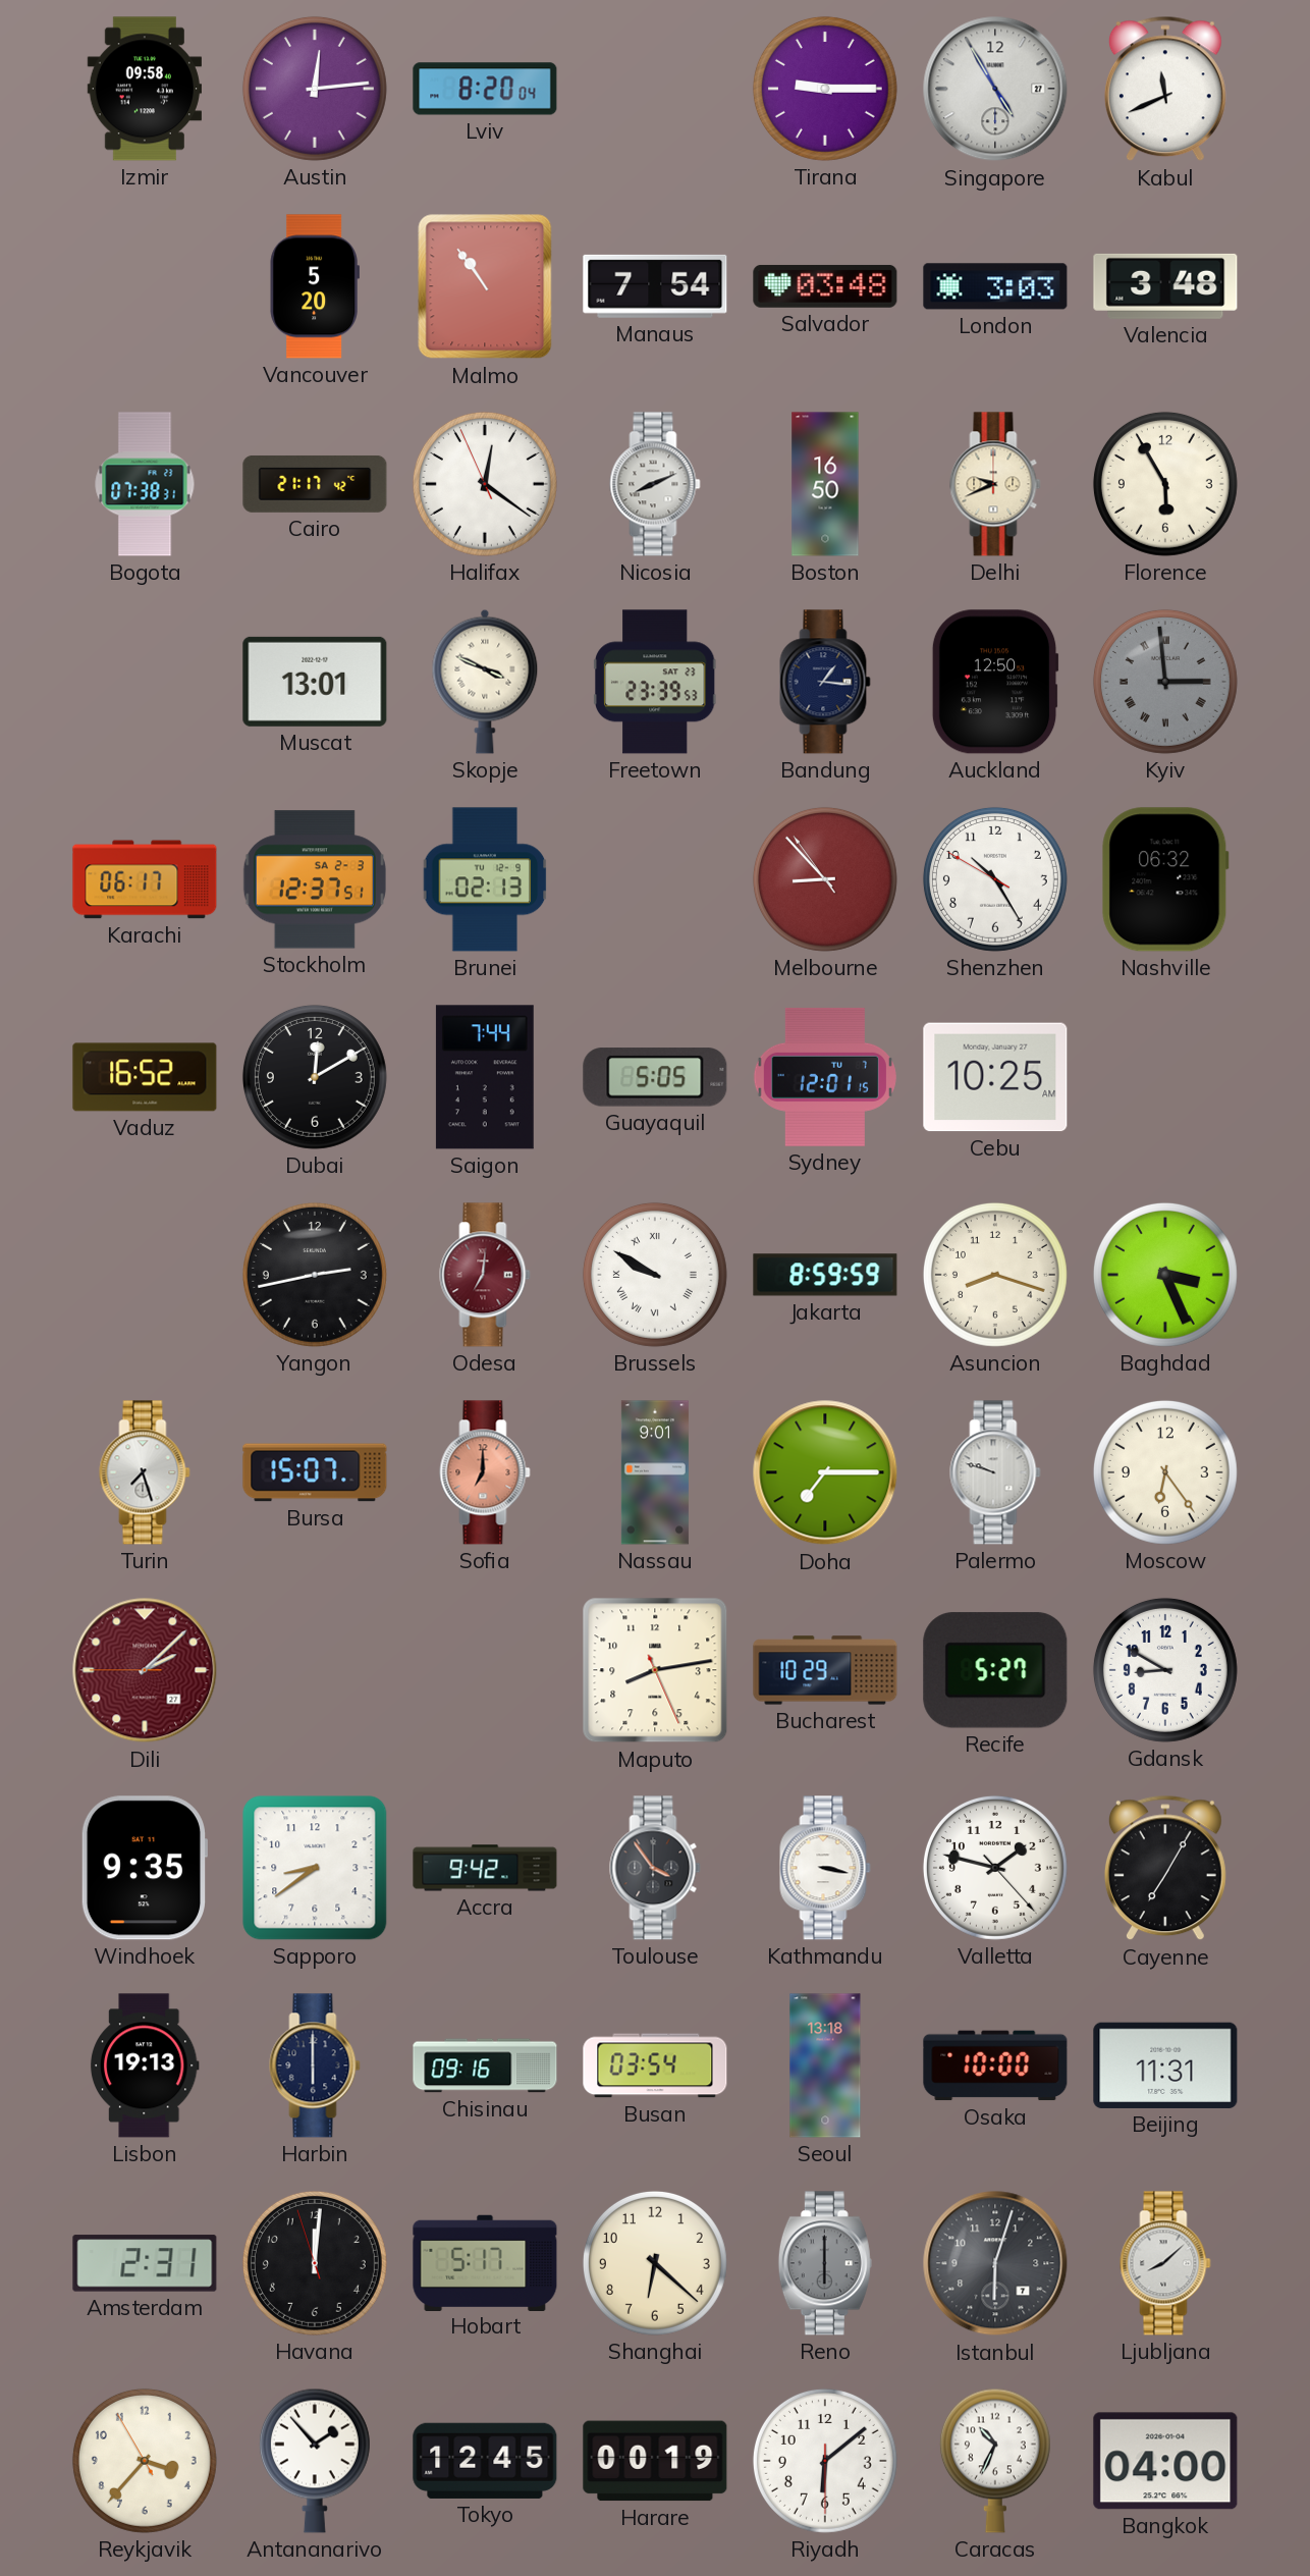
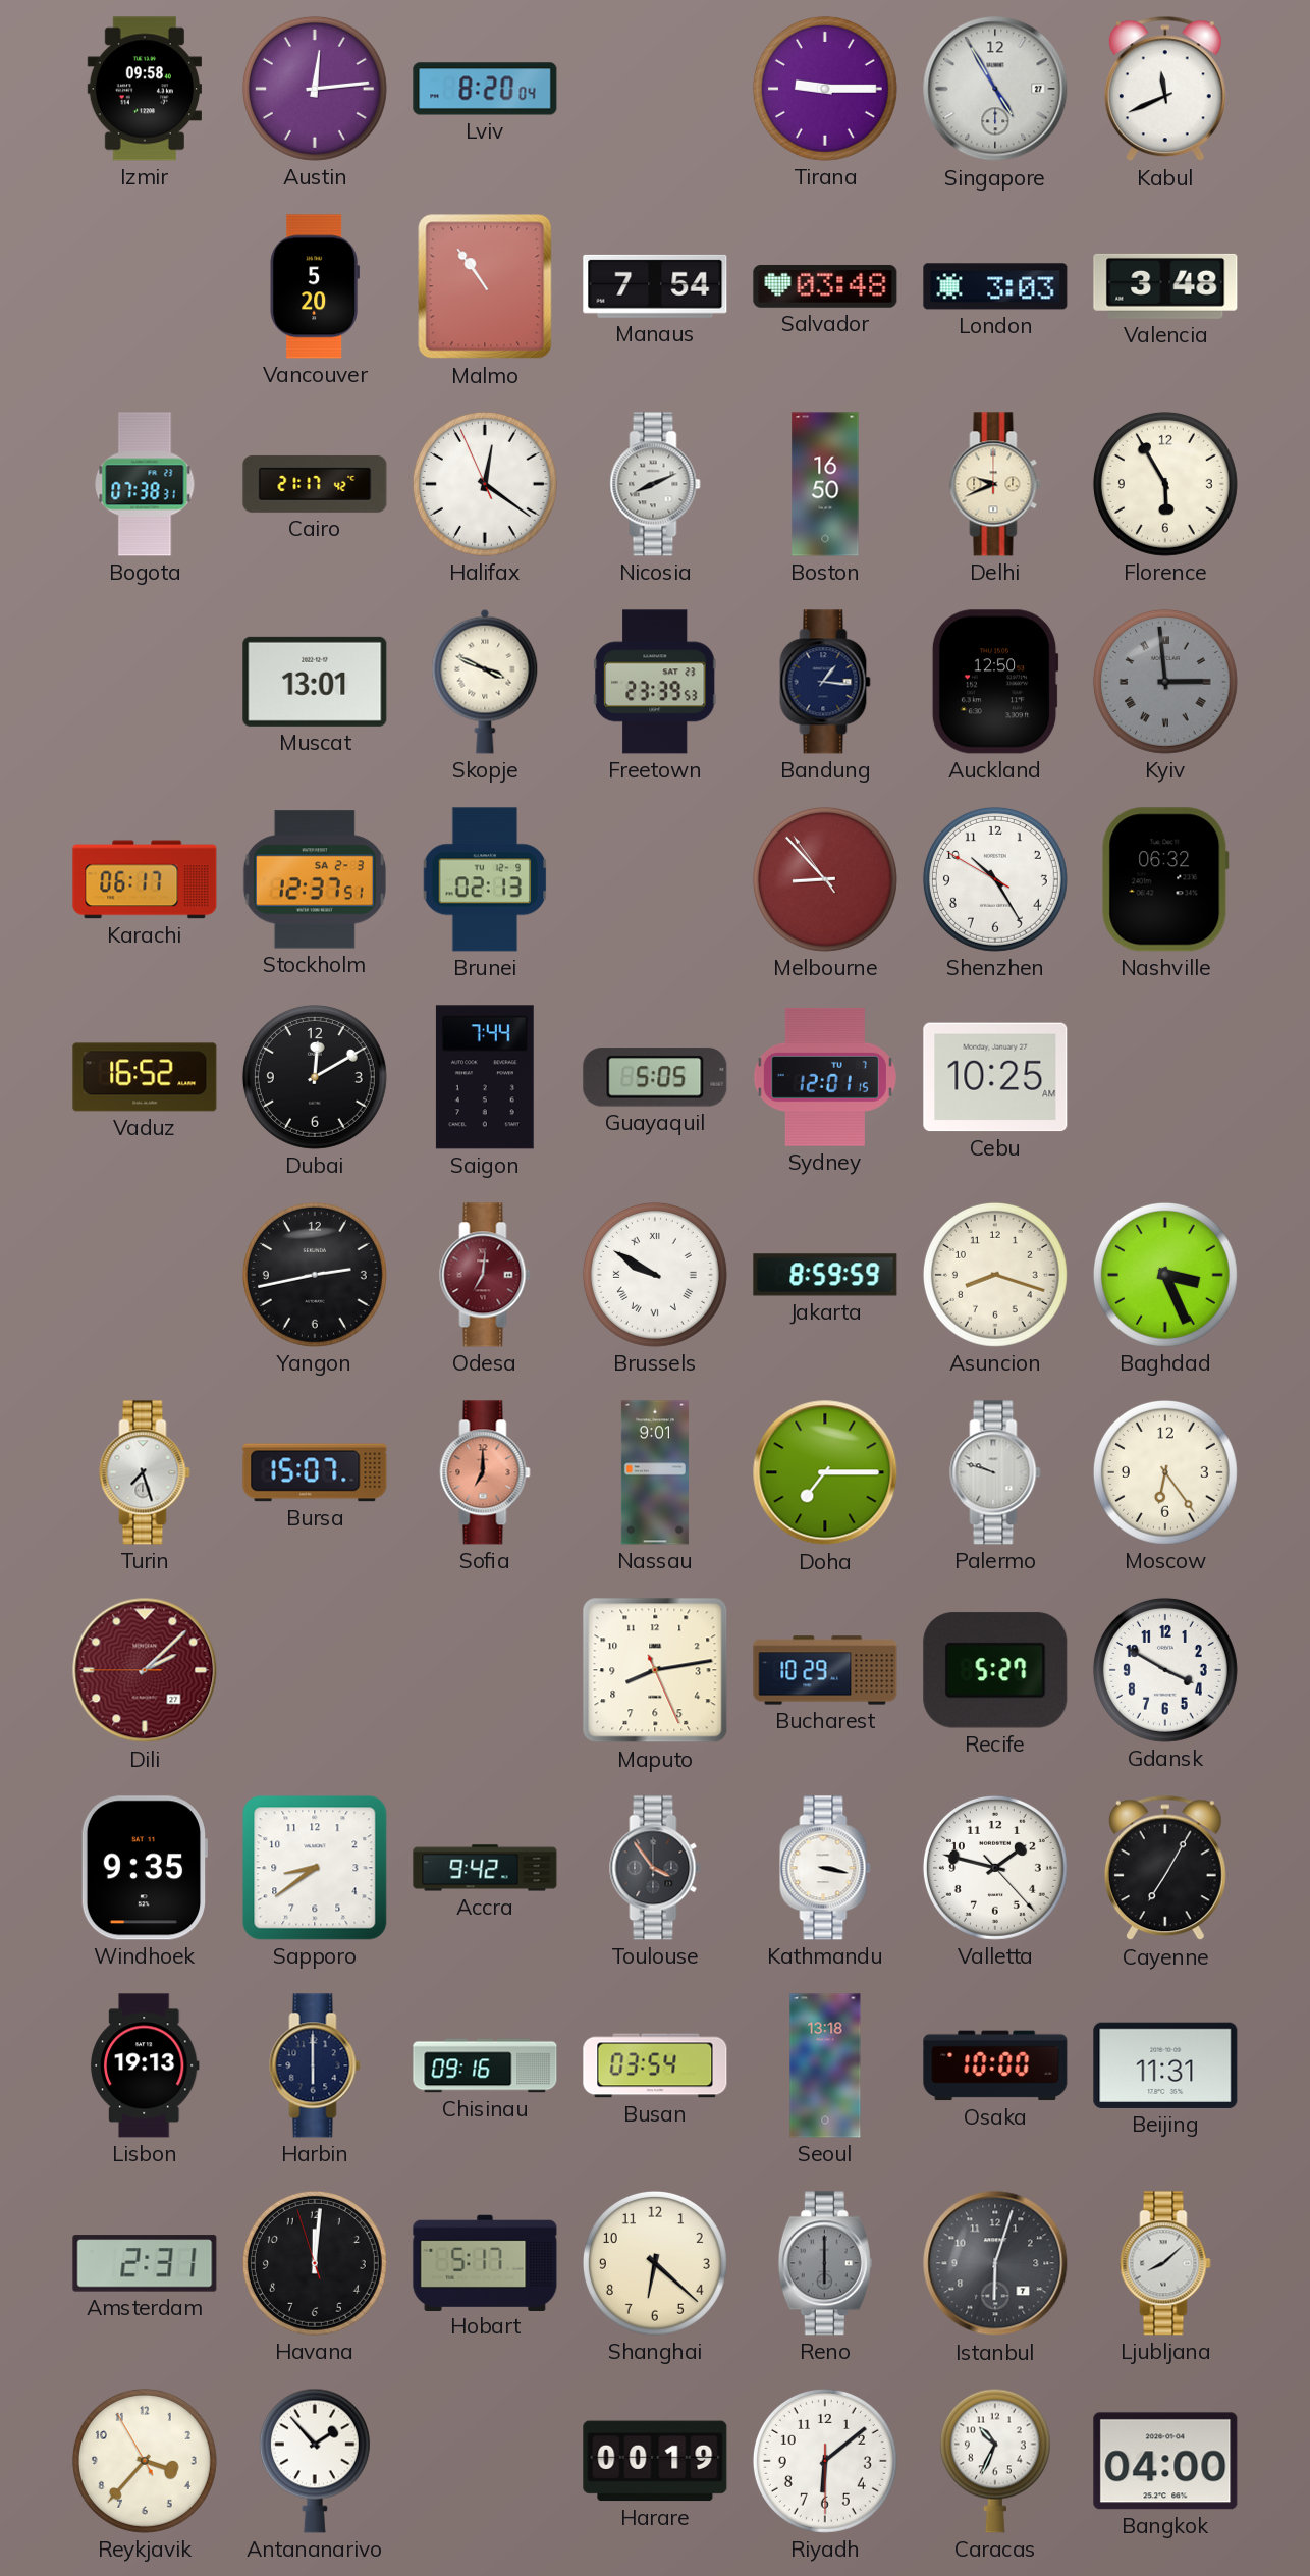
Gdansk: 8:50 -> 3:50 (1165, 1670)
Tokyo: 12:45 -> none (485, 2461)
